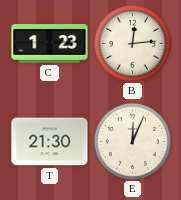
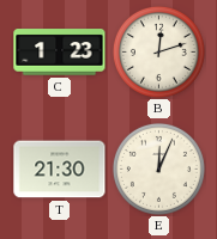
B: 12:14 -> 12:12 (158, 51)
